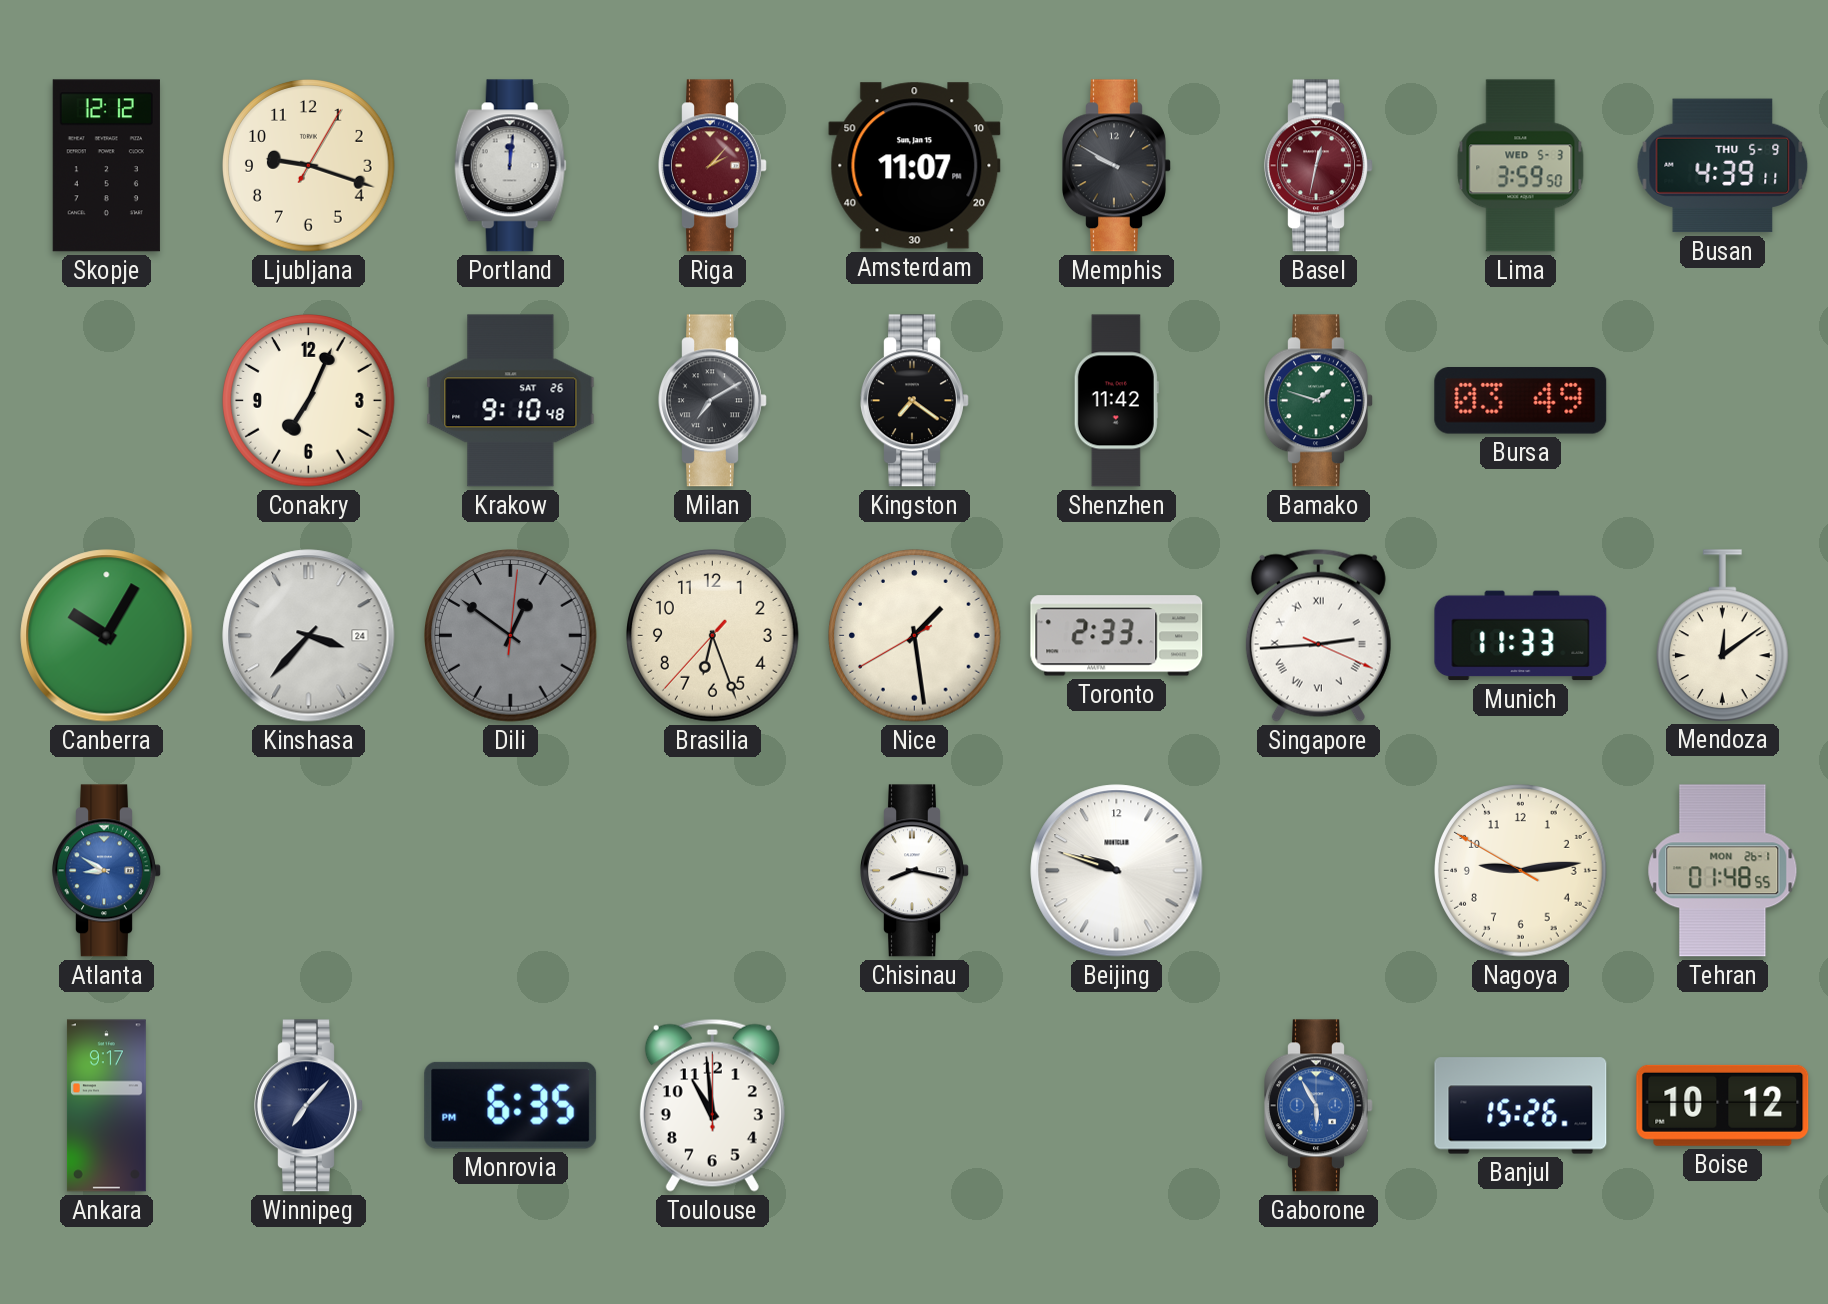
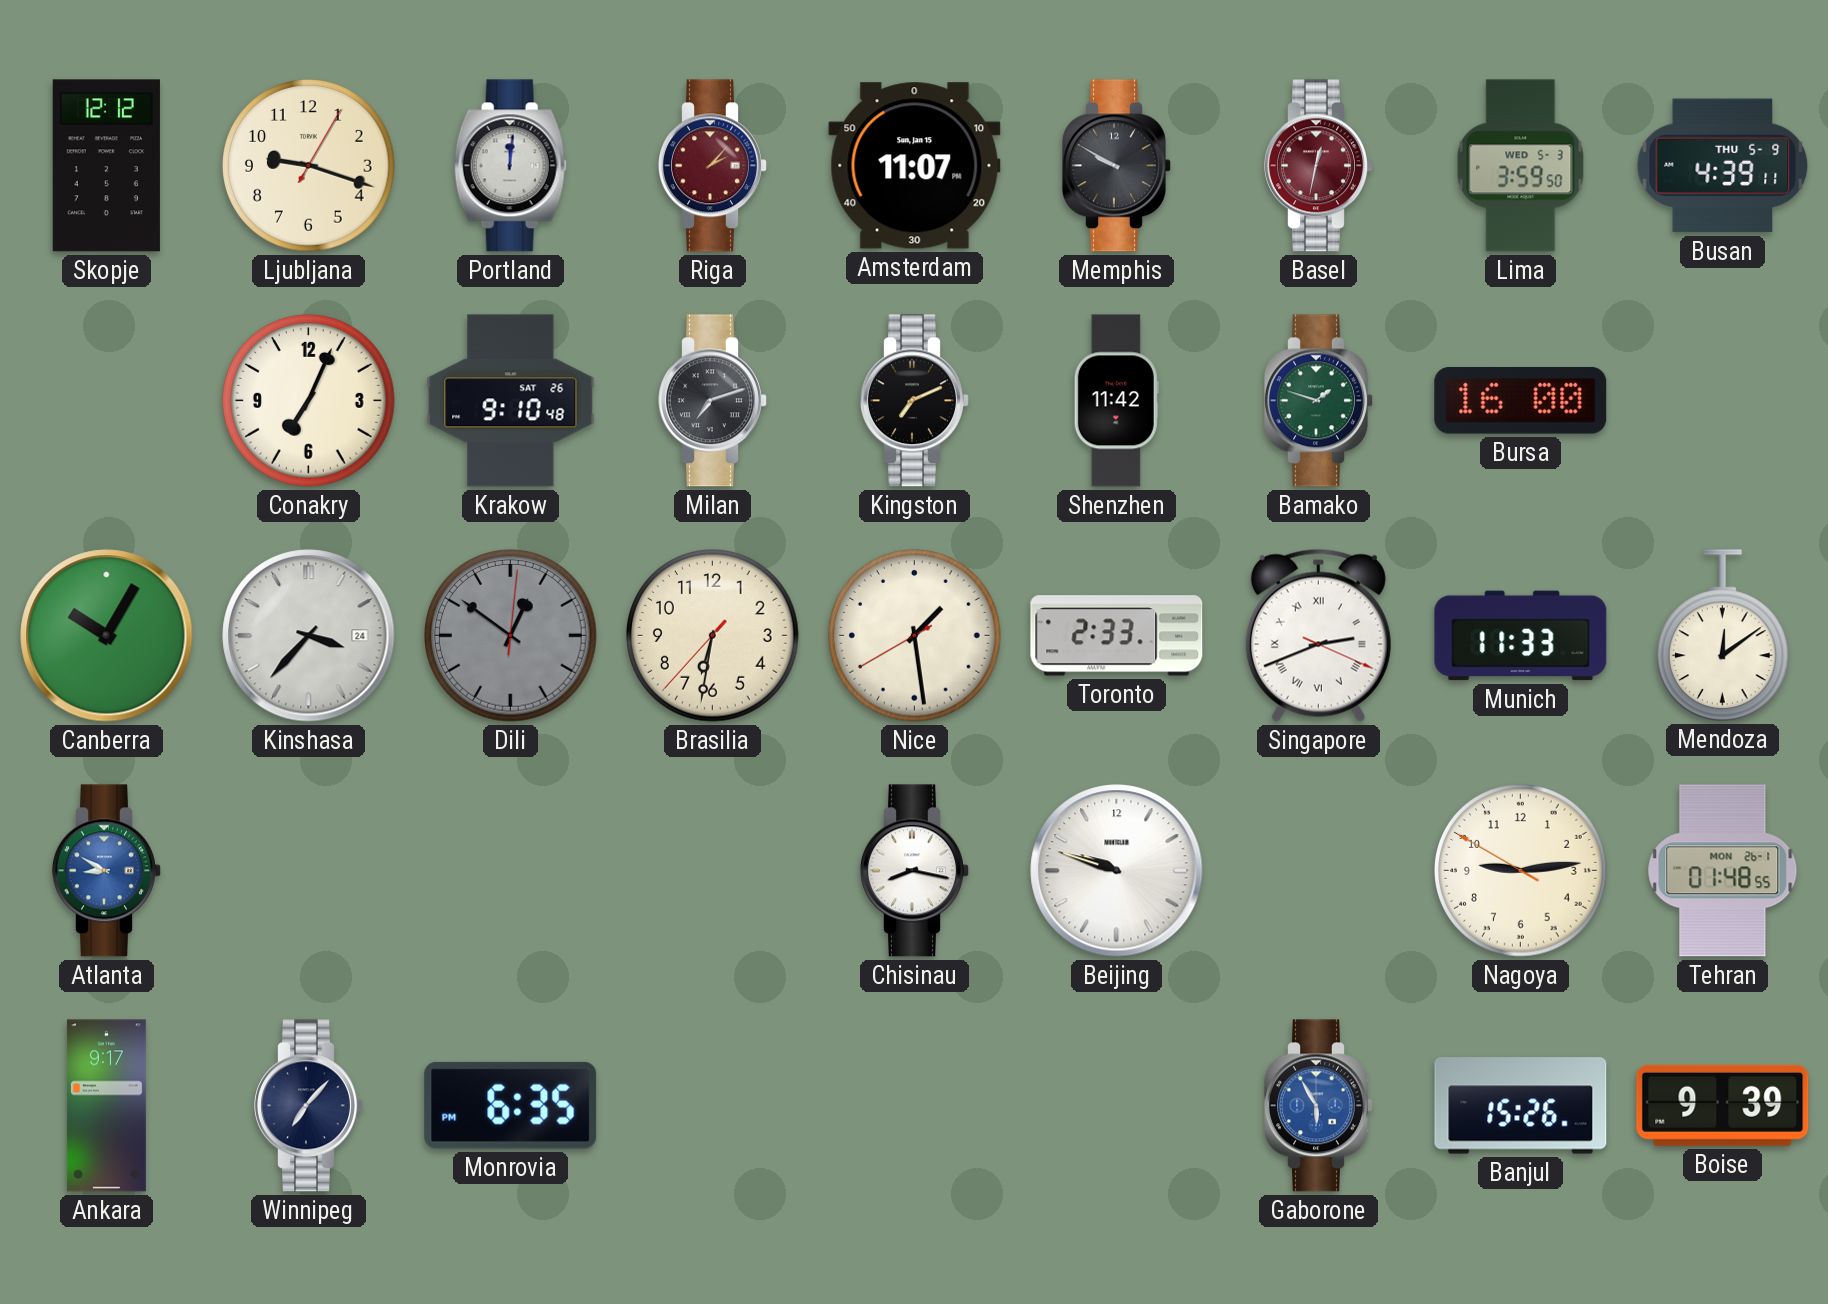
Milan: 7:10 -> 7:12 (713, 401)
Kingston: 7:21 -> 7:11 (915, 401)
Bursa: 03:49 -> 16:00 (1521, 401)
Brasilia: 6:26 -> 6:31 (713, 636)
Singapore: 2:44 -> 2:41 (1318, 635)
Toulouse: 10:59 -> none (712, 1105)
Boise: 10:12 -> 9:39 (1723, 1105)
